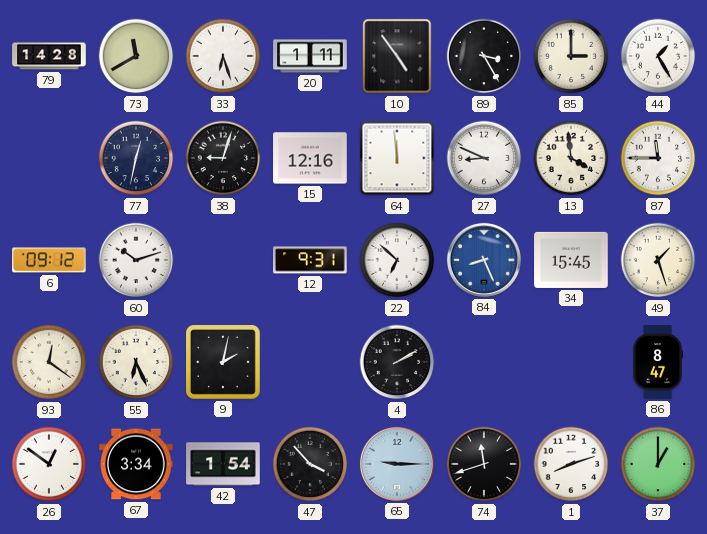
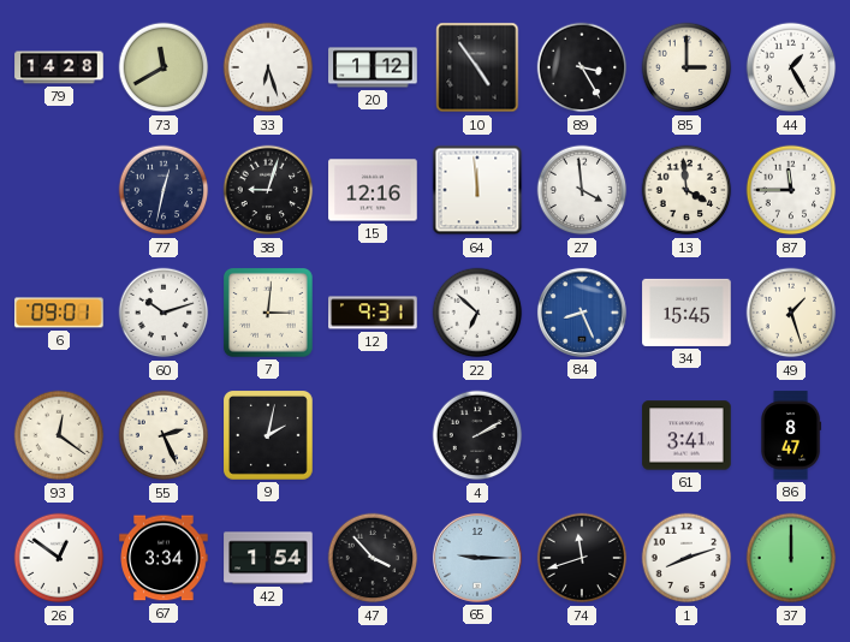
20: 1:11 -> 1:12 (373, 67)
27: 8:49 -> 3:59 (582, 190)
6: 09:12 -> 09:01 (59, 313)
7: none -> 3:01 (269, 314)
55: 6:26 -> 2:26 (164, 435)
61: none -> 3:41 (686, 435)
37: 1:00 -> 12:00 (791, 558)
